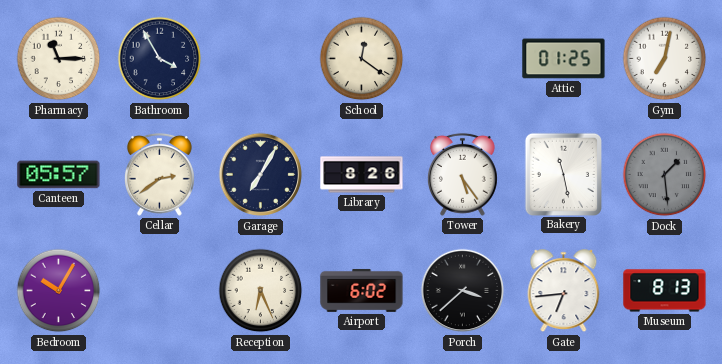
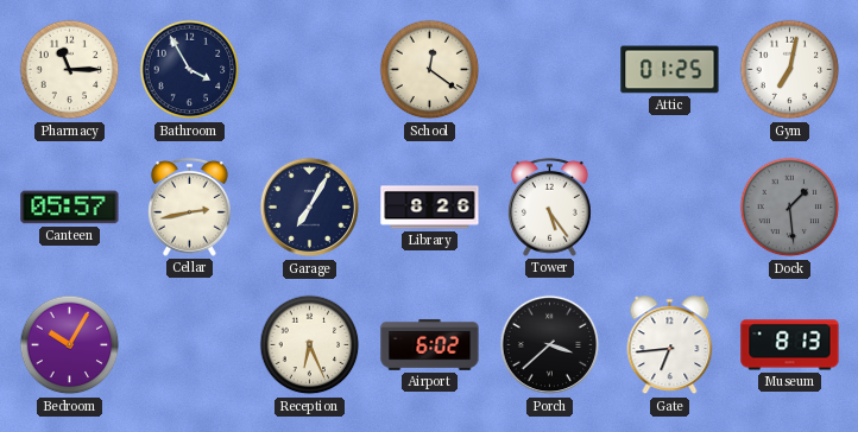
Cellar: 2:39 -> 2:43 (189, 207)
Bakery: 11:28 -> none (563, 174)
